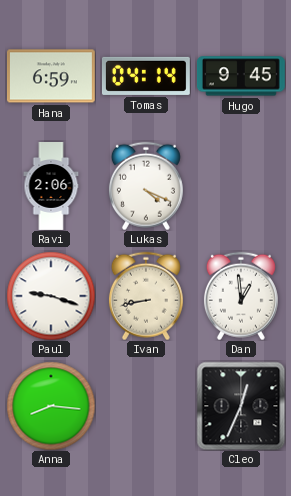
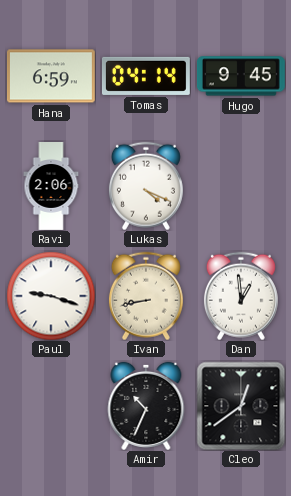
Anna: 8:16 -> none (51, 406)
Amir: none -> 10:34 (146, 406)
Cleo: 12:34 -> 12:39 (241, 406)
